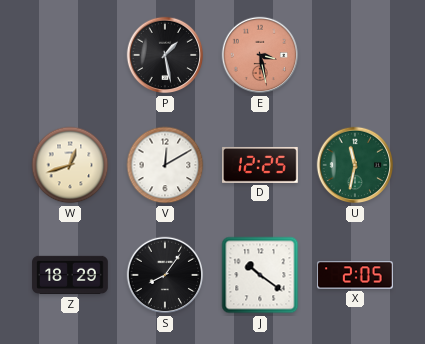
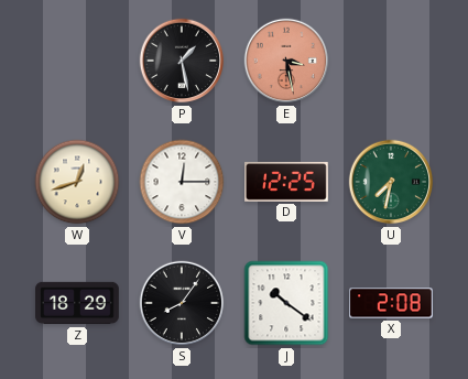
V: 12:10 -> 12:15 (182, 182)
U: 11:32 -> 7:32 (391, 182)
X: 2:05 -> 2:08 (392, 303)
